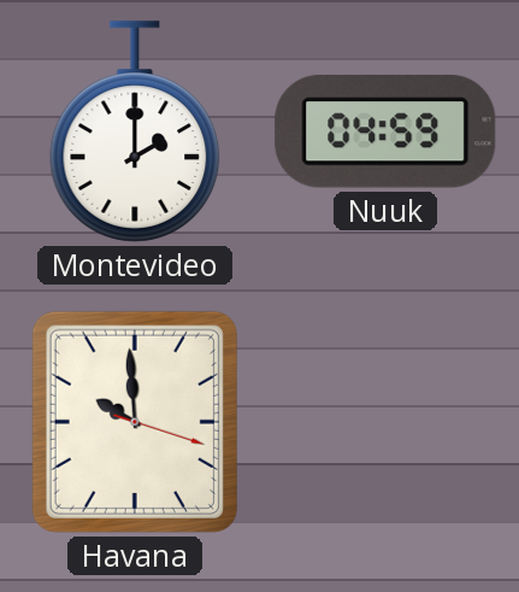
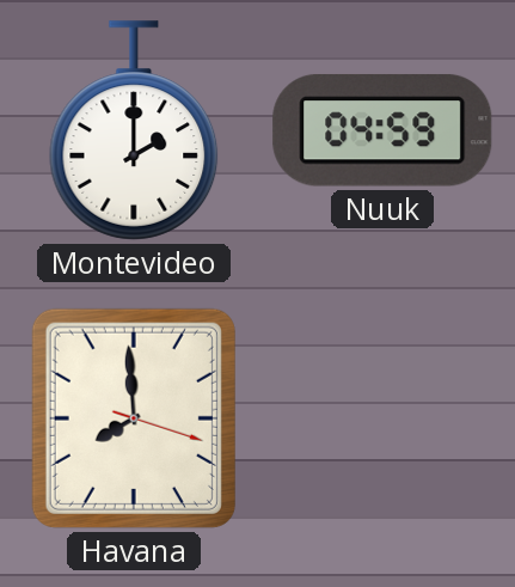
Havana: 9:59 -> 7:59 (134, 418)
